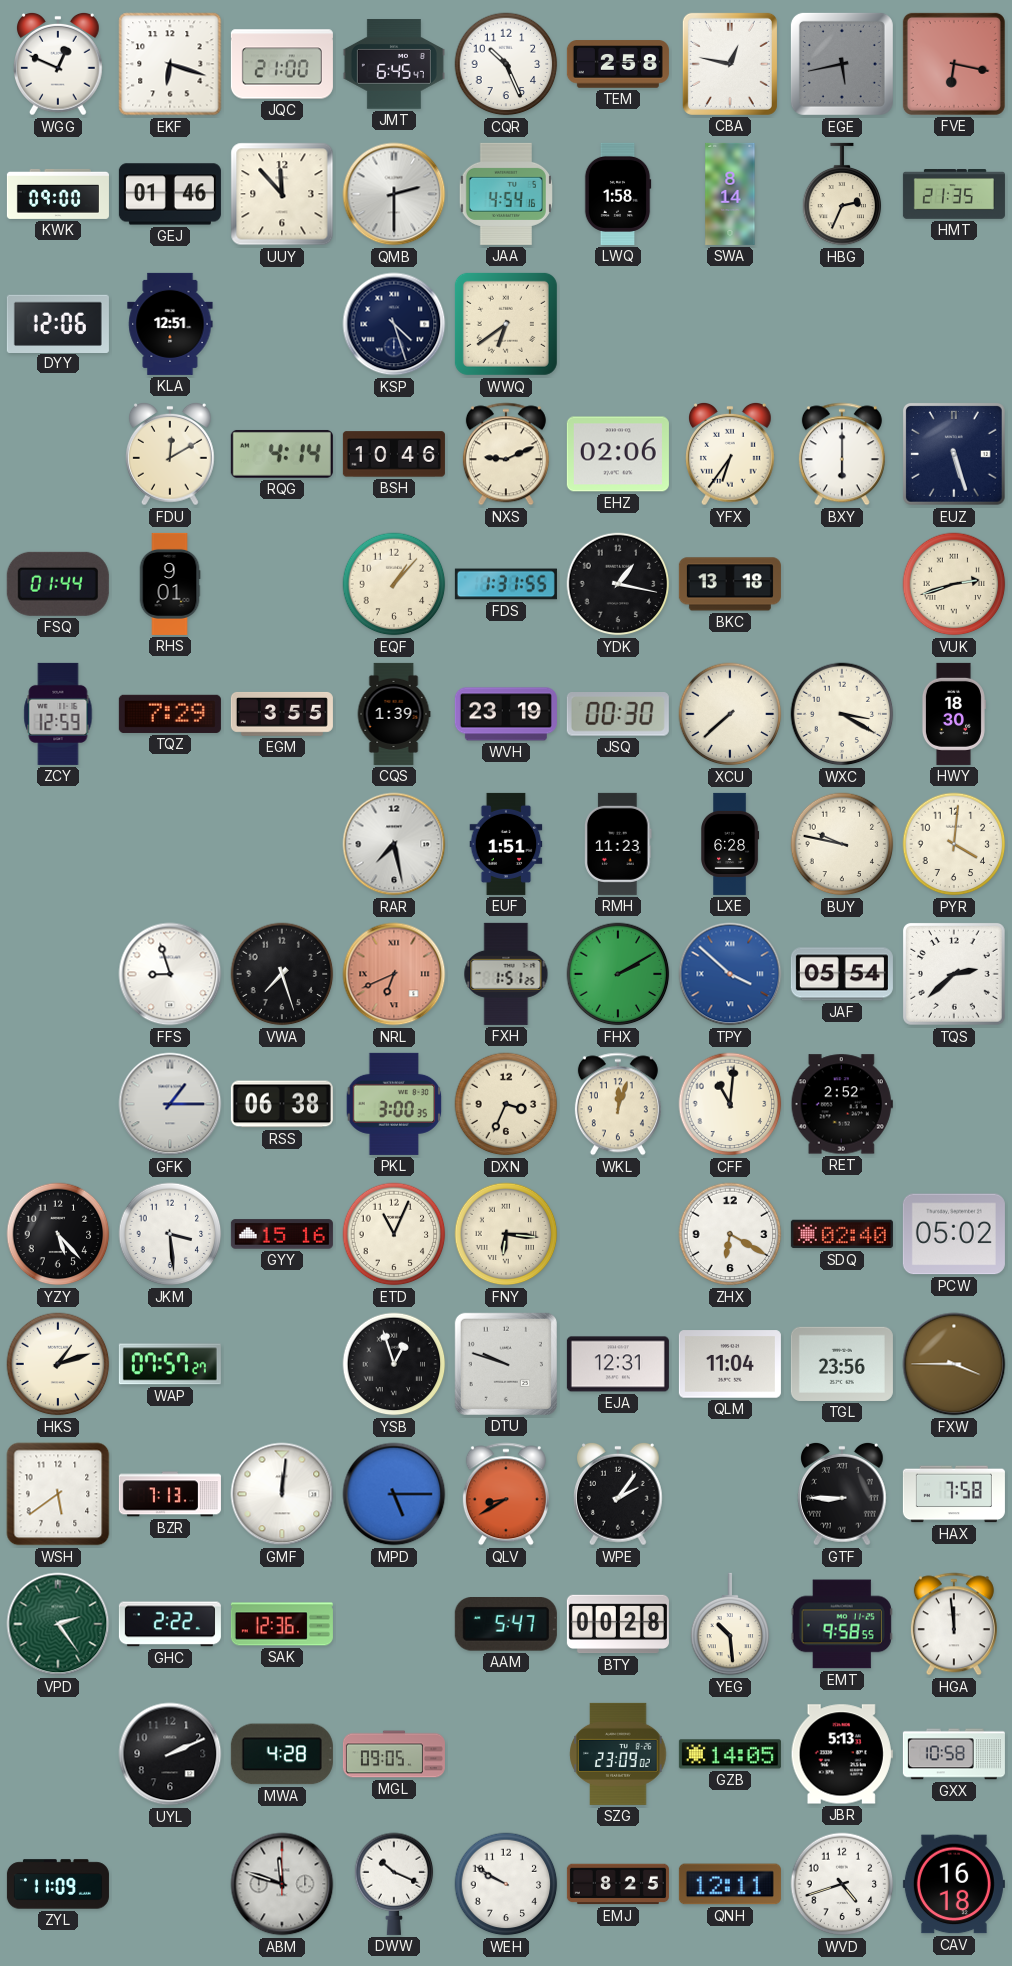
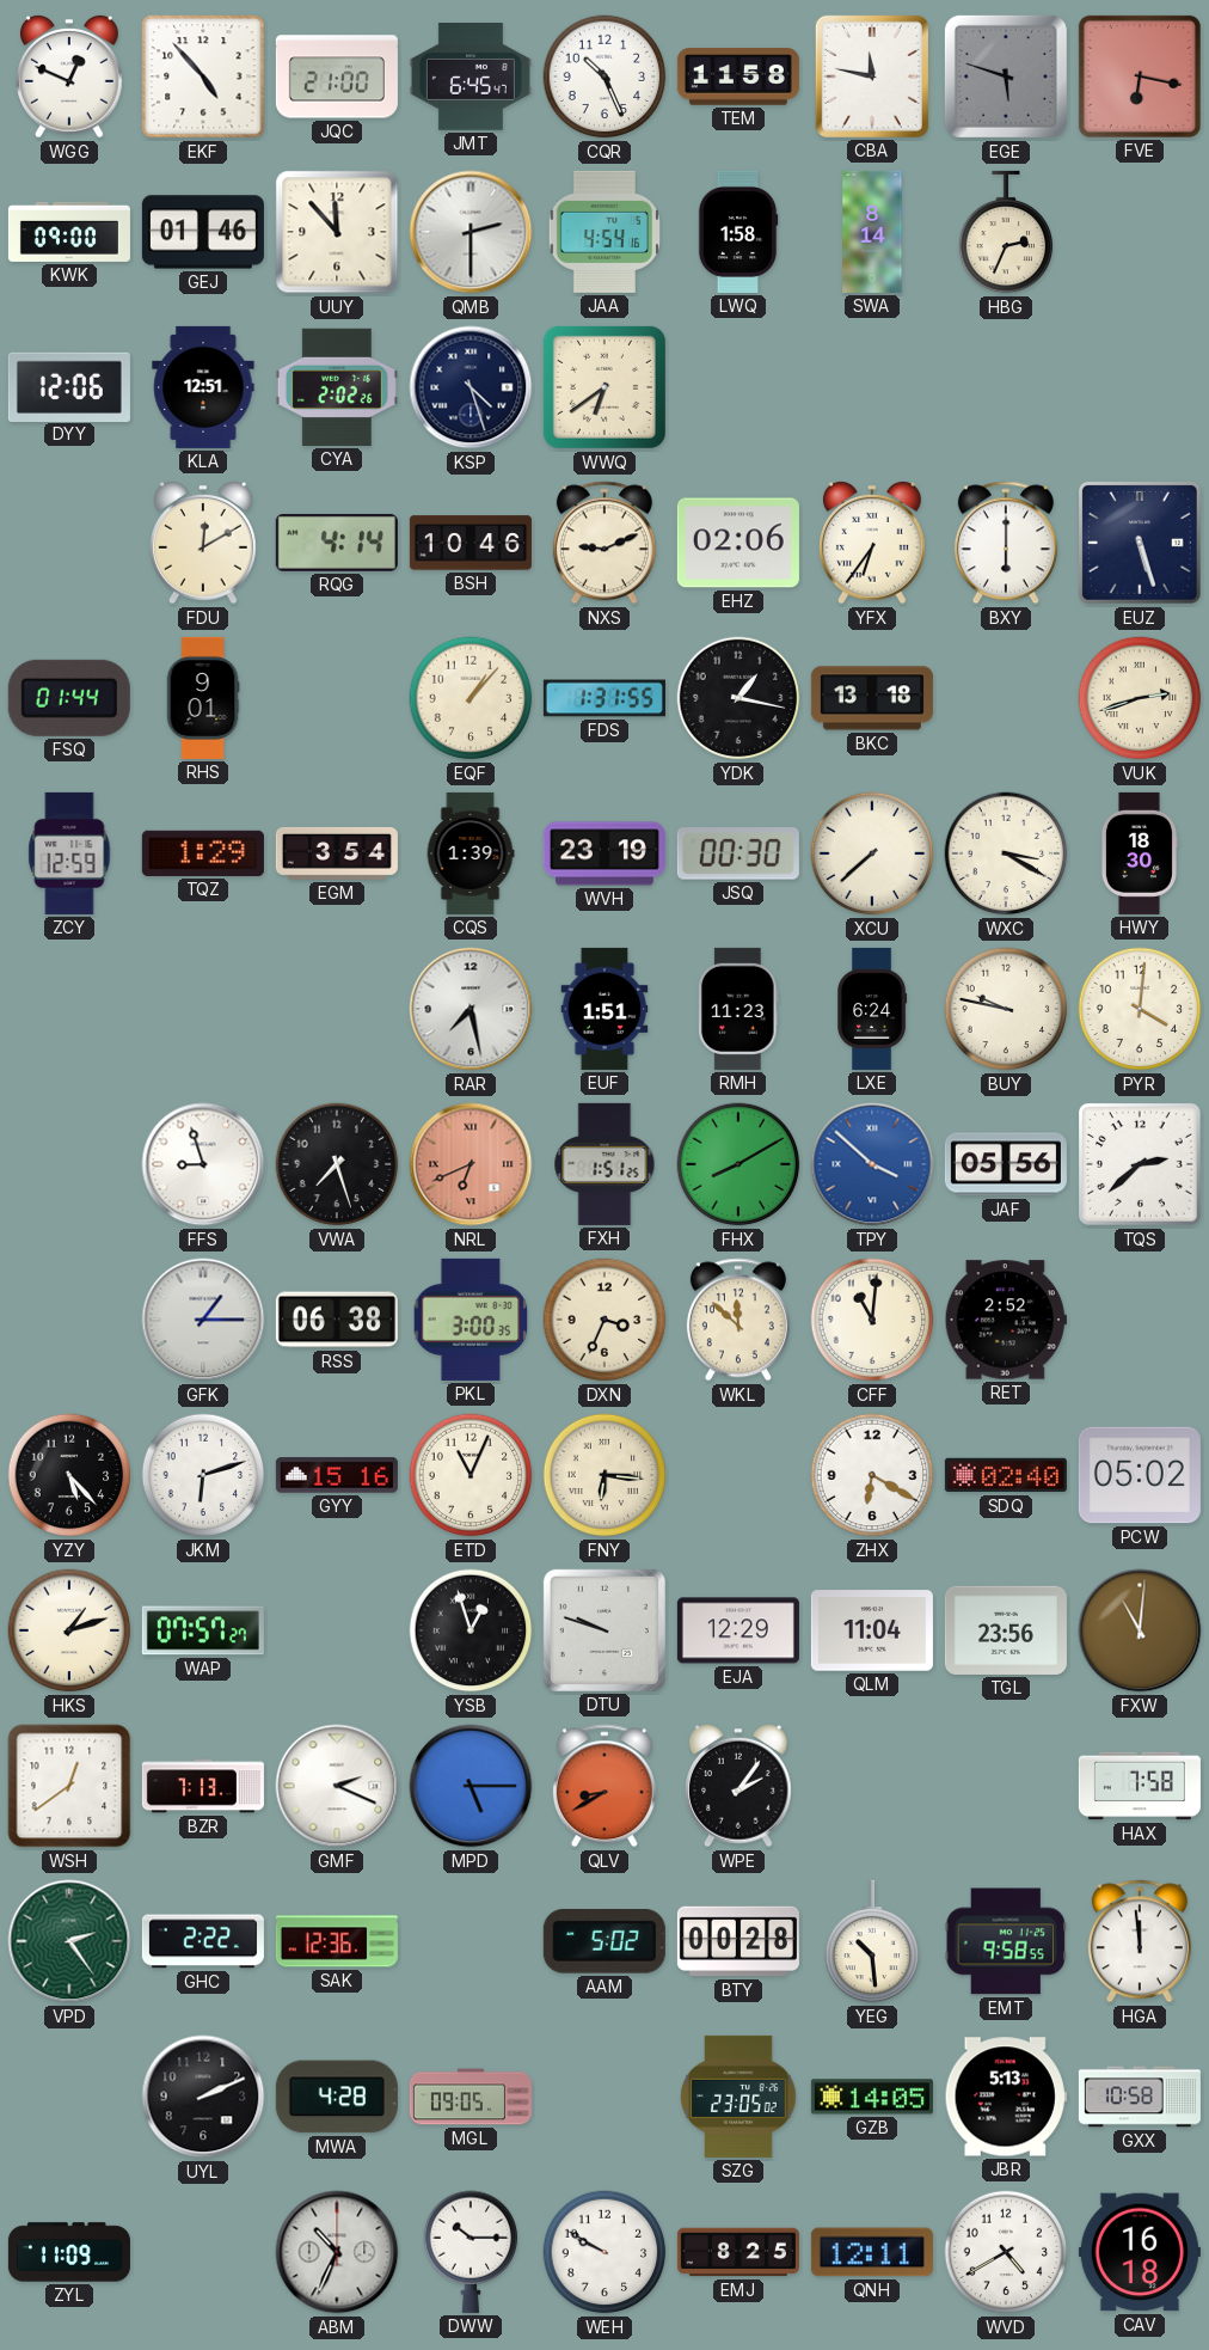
EKF: 6:18 -> 4:53 (203, 77)
TEM: 2:58 -> 11:58 (738, 77)
CBA: 12:47 -> 11:47 (872, 77)
EGE: 5:43 -> 5:48 (1006, 77)
HMT: 21:35 -> none (954, 194)
CYA: none -> 2:02 (337, 387)
TQZ: 7:29 -> 1:29 (203, 853)
EGM: 3:55 -> 3:54 (337, 853)
LXE: 6:28 -> 6:24 (873, 1009)
FHX: 2:10 -> 8:10 (738, 1164)
JAF: 05:54 -> 05:56 (1006, 1164)
WKL: 12:03 -> 11:52 (738, 1320)
JKM: 3:29 -> 6:12 (203, 1475)
EJA: 12:31 -> 12:29 (738, 1630)
FXW: 3:45 -> 11:01 (1140, 1630)
WSH: 5:39 -> 12:39 (69, 1786)
GMF: 12:01 -> 2:19 (337, 1786)
GTF: 8:45 -> none (843, 1494)
AAM: 5:47 -> 5:02 (604, 1942)
SZG: 23:09 -> 23:05 (738, 2097)
ABM: 11:48 -> 10:34 (337, 2252)
DWW: 10:19 -> 10:15 (471, 2252)
WVD: 4:42 -> 4:40 (1006, 2252)
